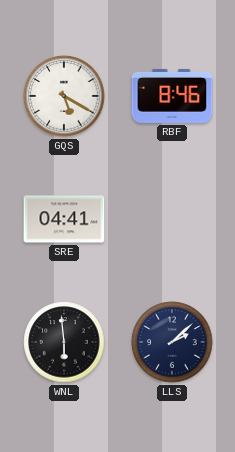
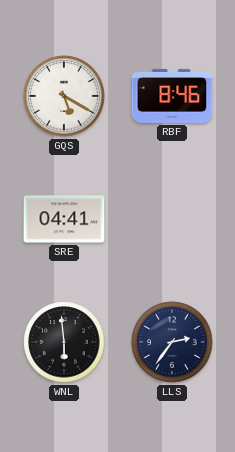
LLS: 2:08 -> 2:36 (172, 342)
